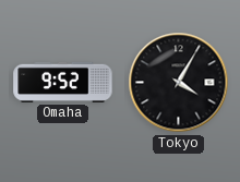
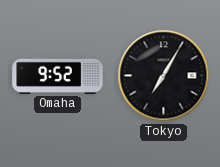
Tokyo: 4:05 -> 7:05 (164, 76)
